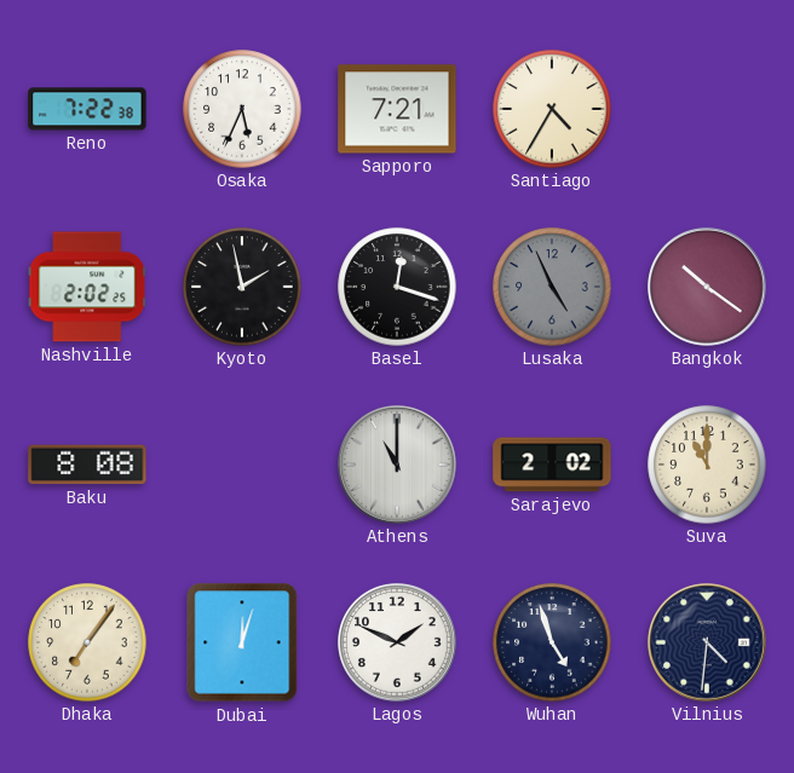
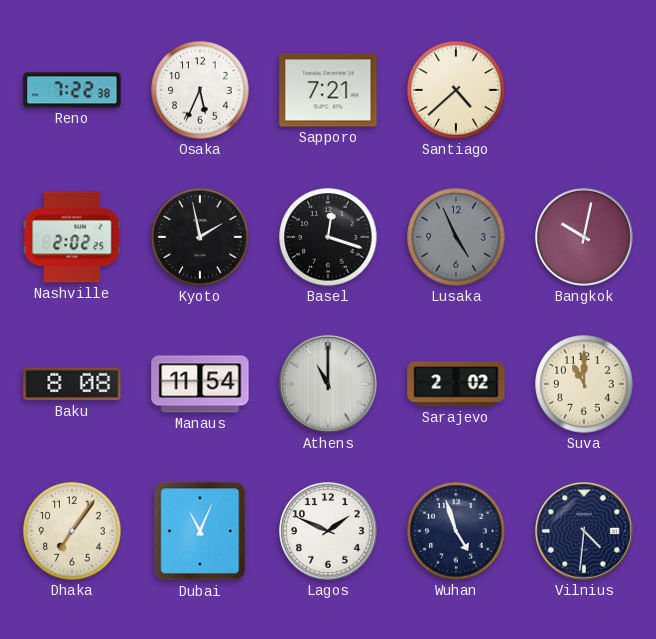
Santiago: 4:35 -> 4:38 (456, 90)
Bangkok: 10:21 -> 10:02 (584, 237)
Manaus: none -> 11:54 (200, 384)
Dubai: 12:03 -> 11:04 (200, 531)
